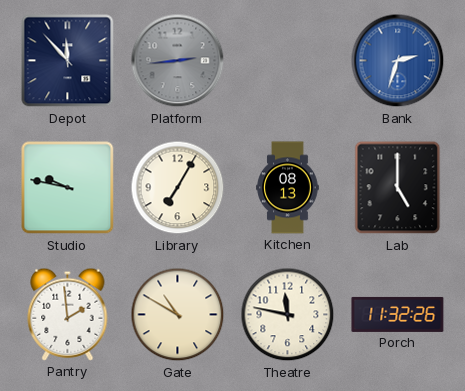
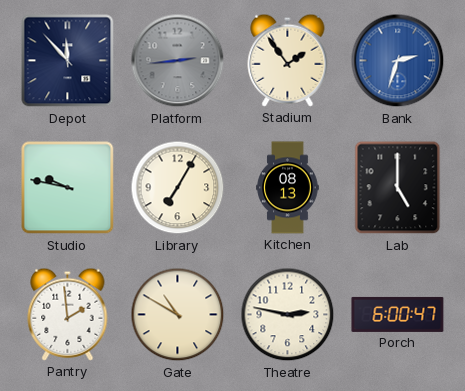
Stadium: none -> 1:54 (288, 60)
Theatre: 11:47 -> 2:47 (288, 315)
Porch: 11:32 -> 6:00 (398, 314)
